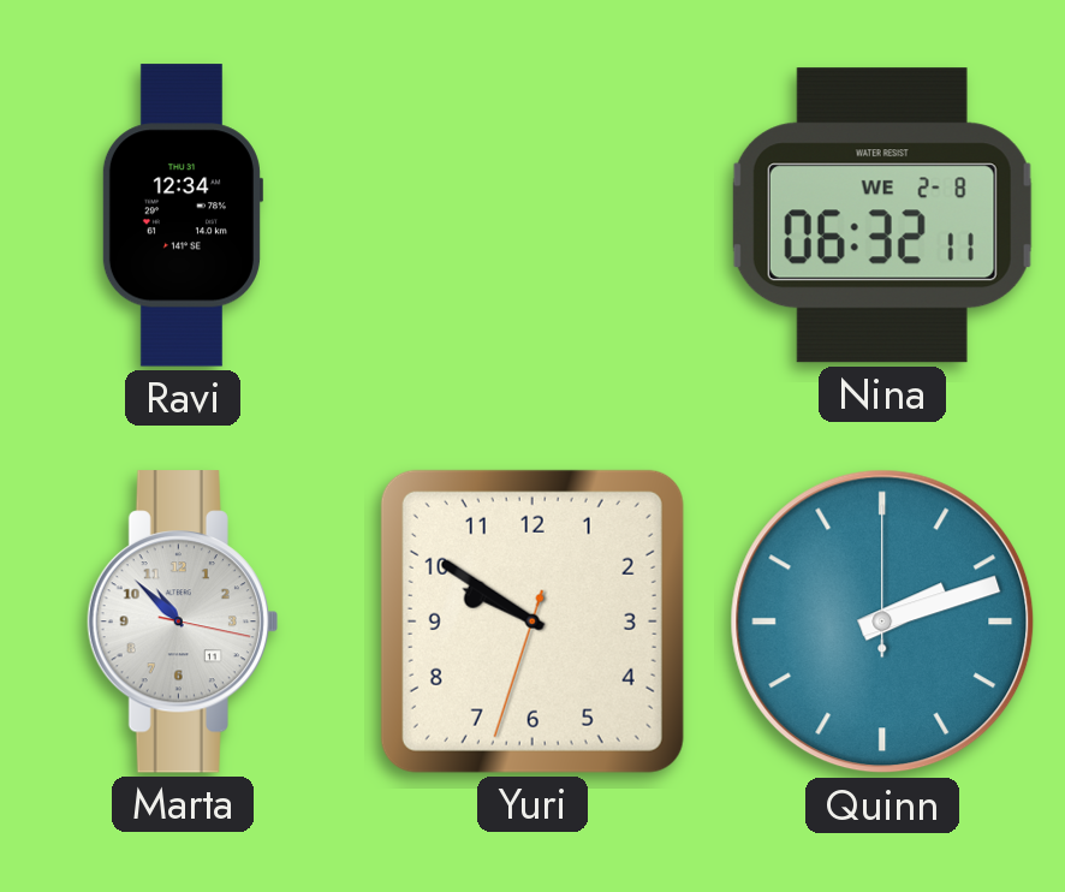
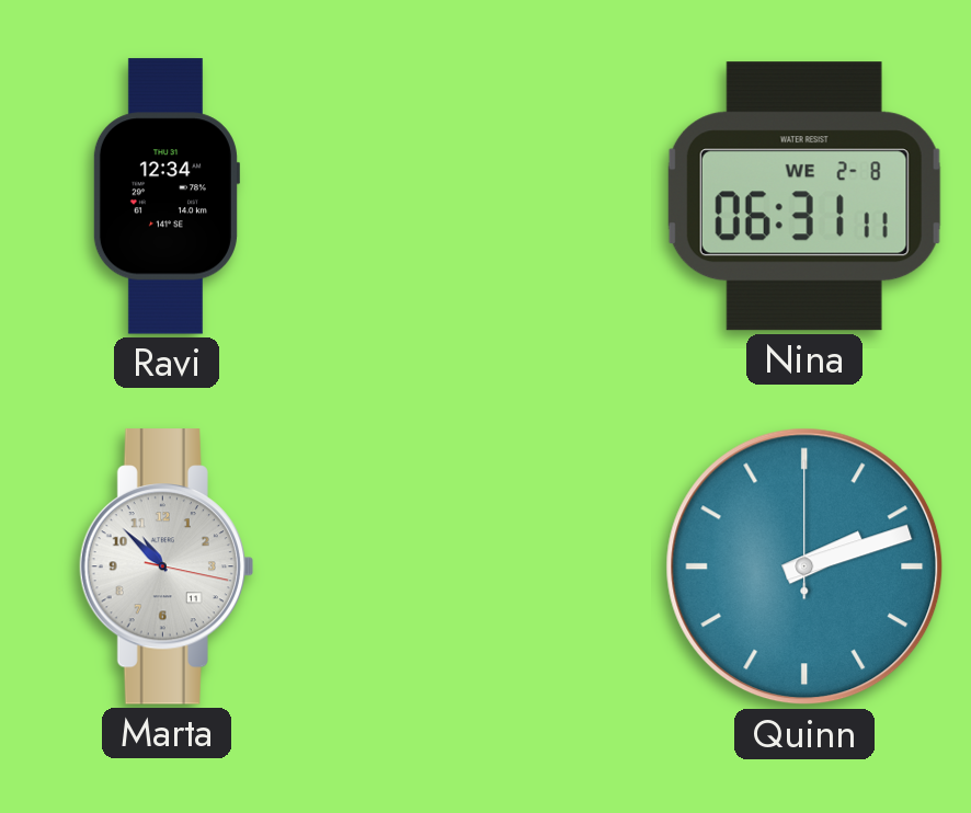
Nina: 06:32 -> 06:31 (804, 196)
Yuri: 9:50 -> none (532, 622)
